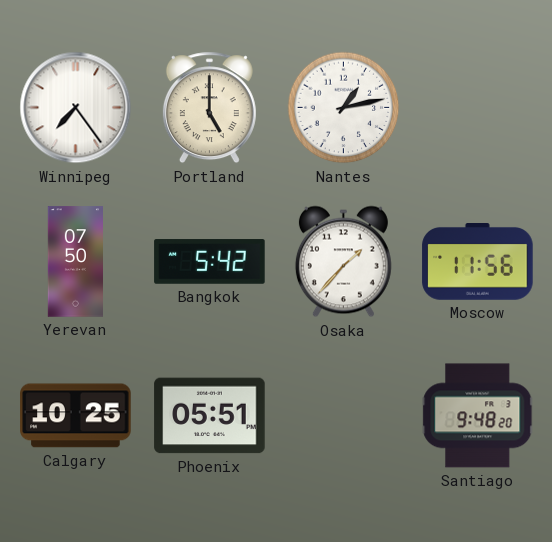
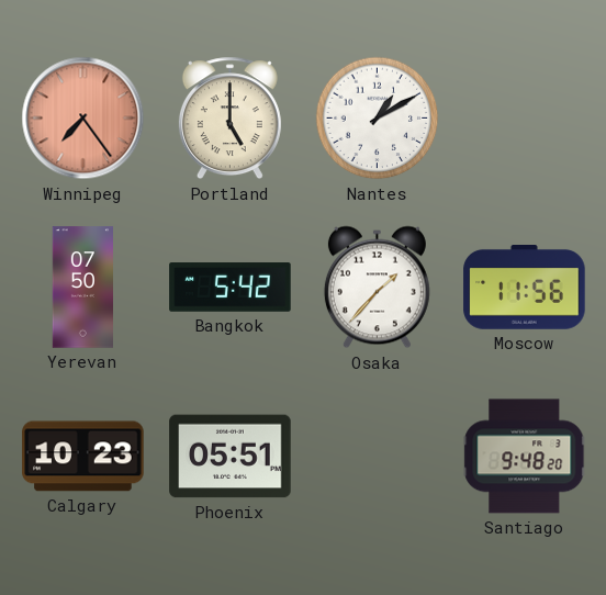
Winnipeg dial: white -> salmon (83, 119)
Nantes: 1:13 -> 1:10 (378, 119)
Calgary: 10:25 -> 10:23 (83, 457)
